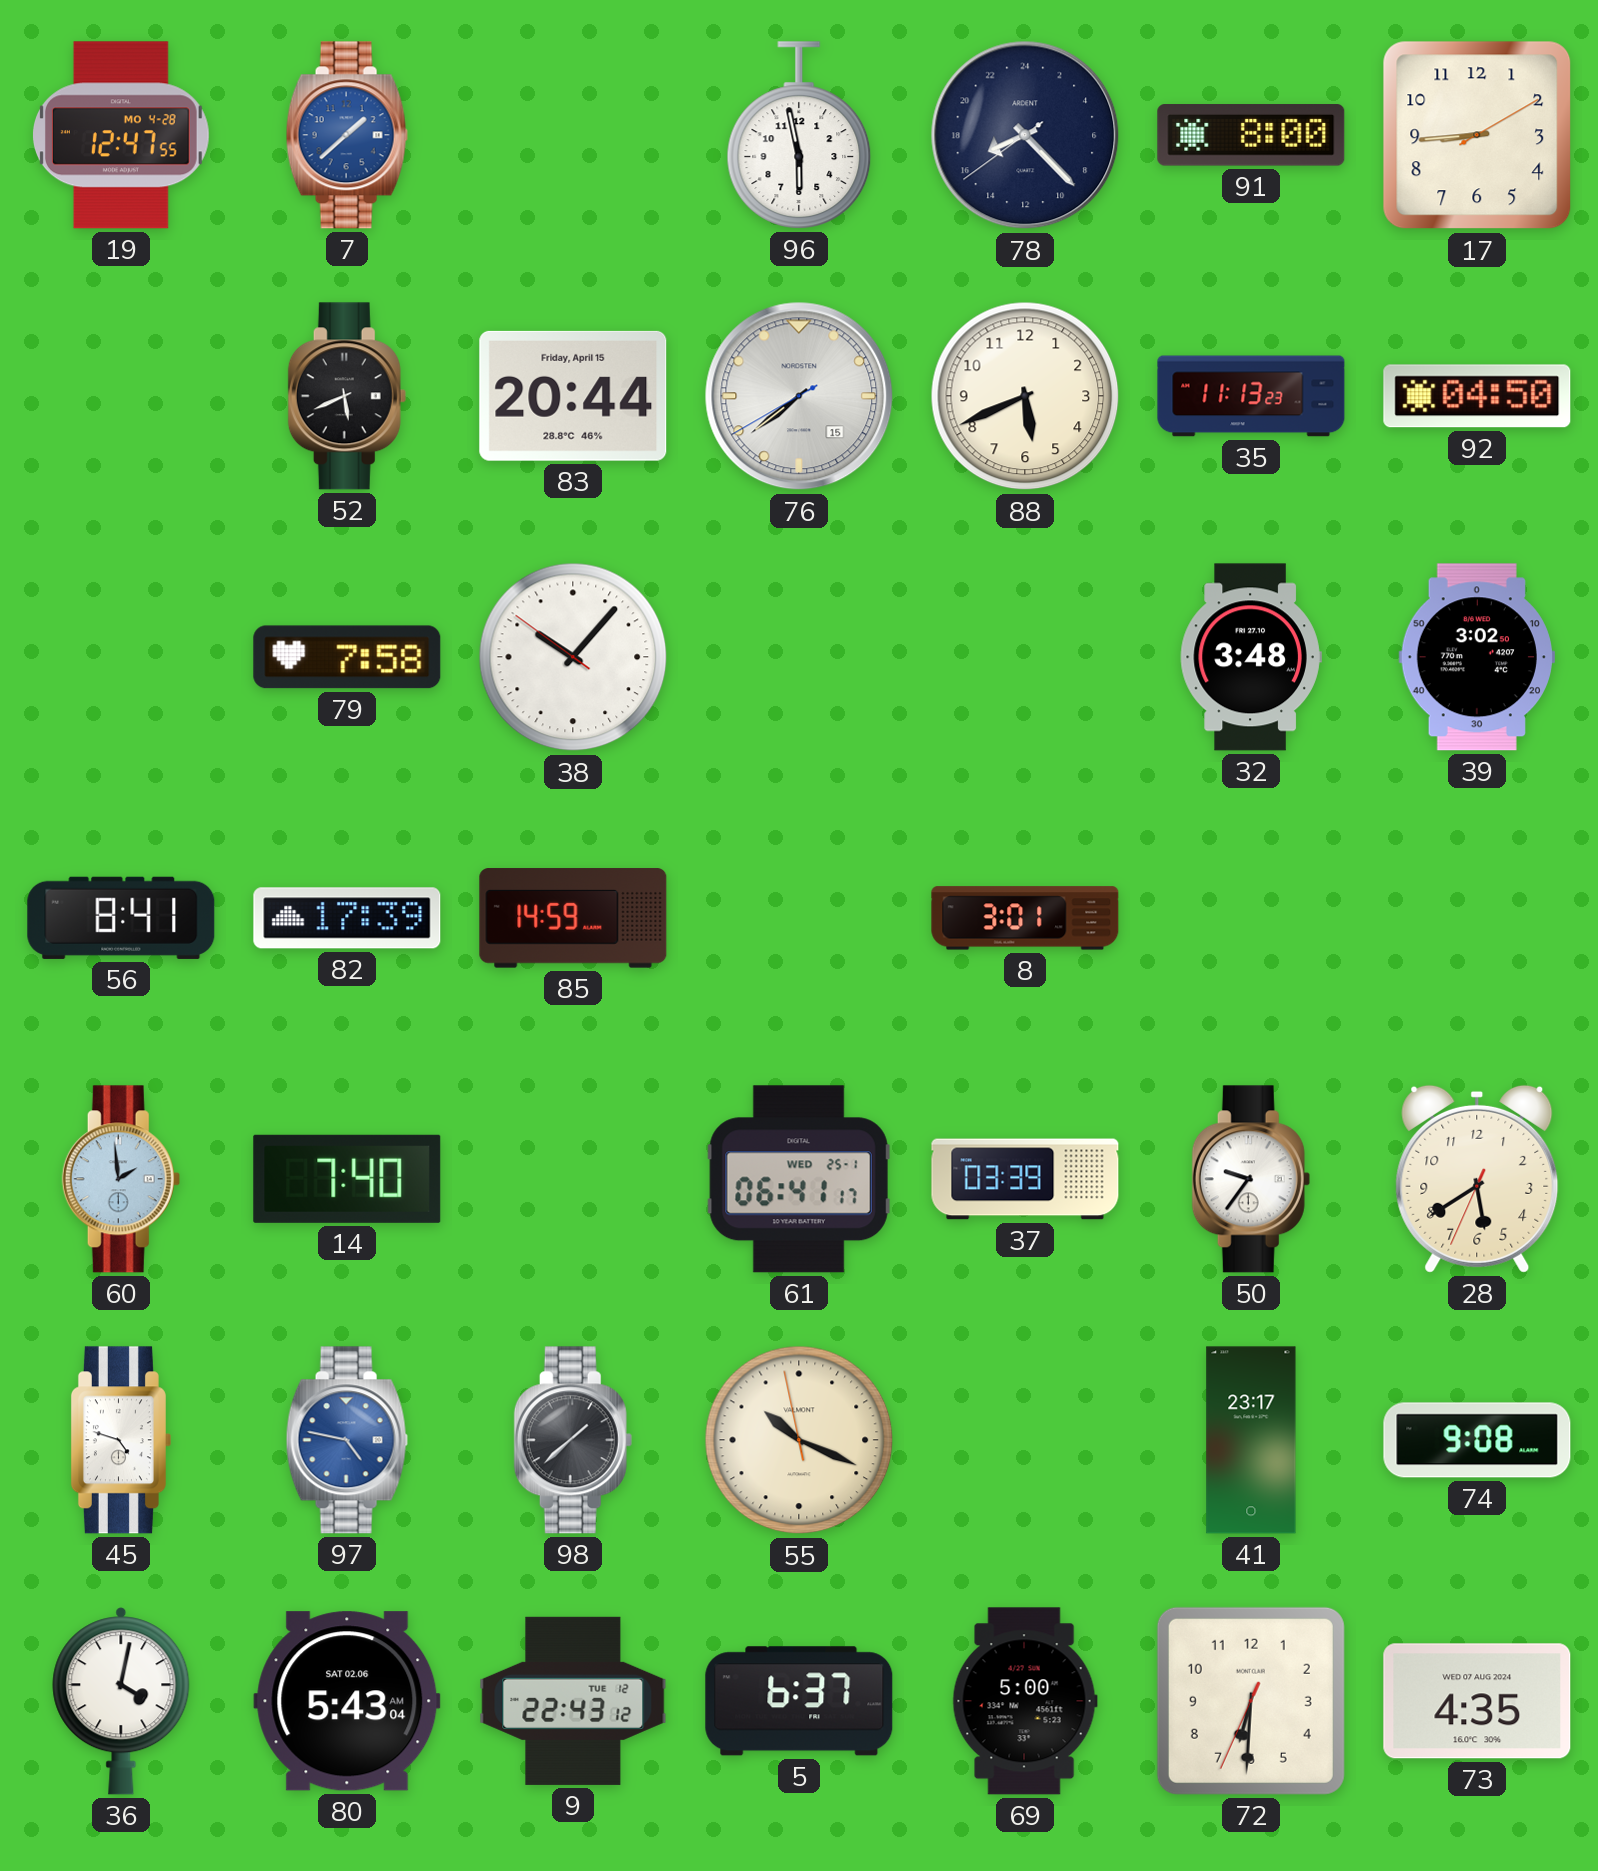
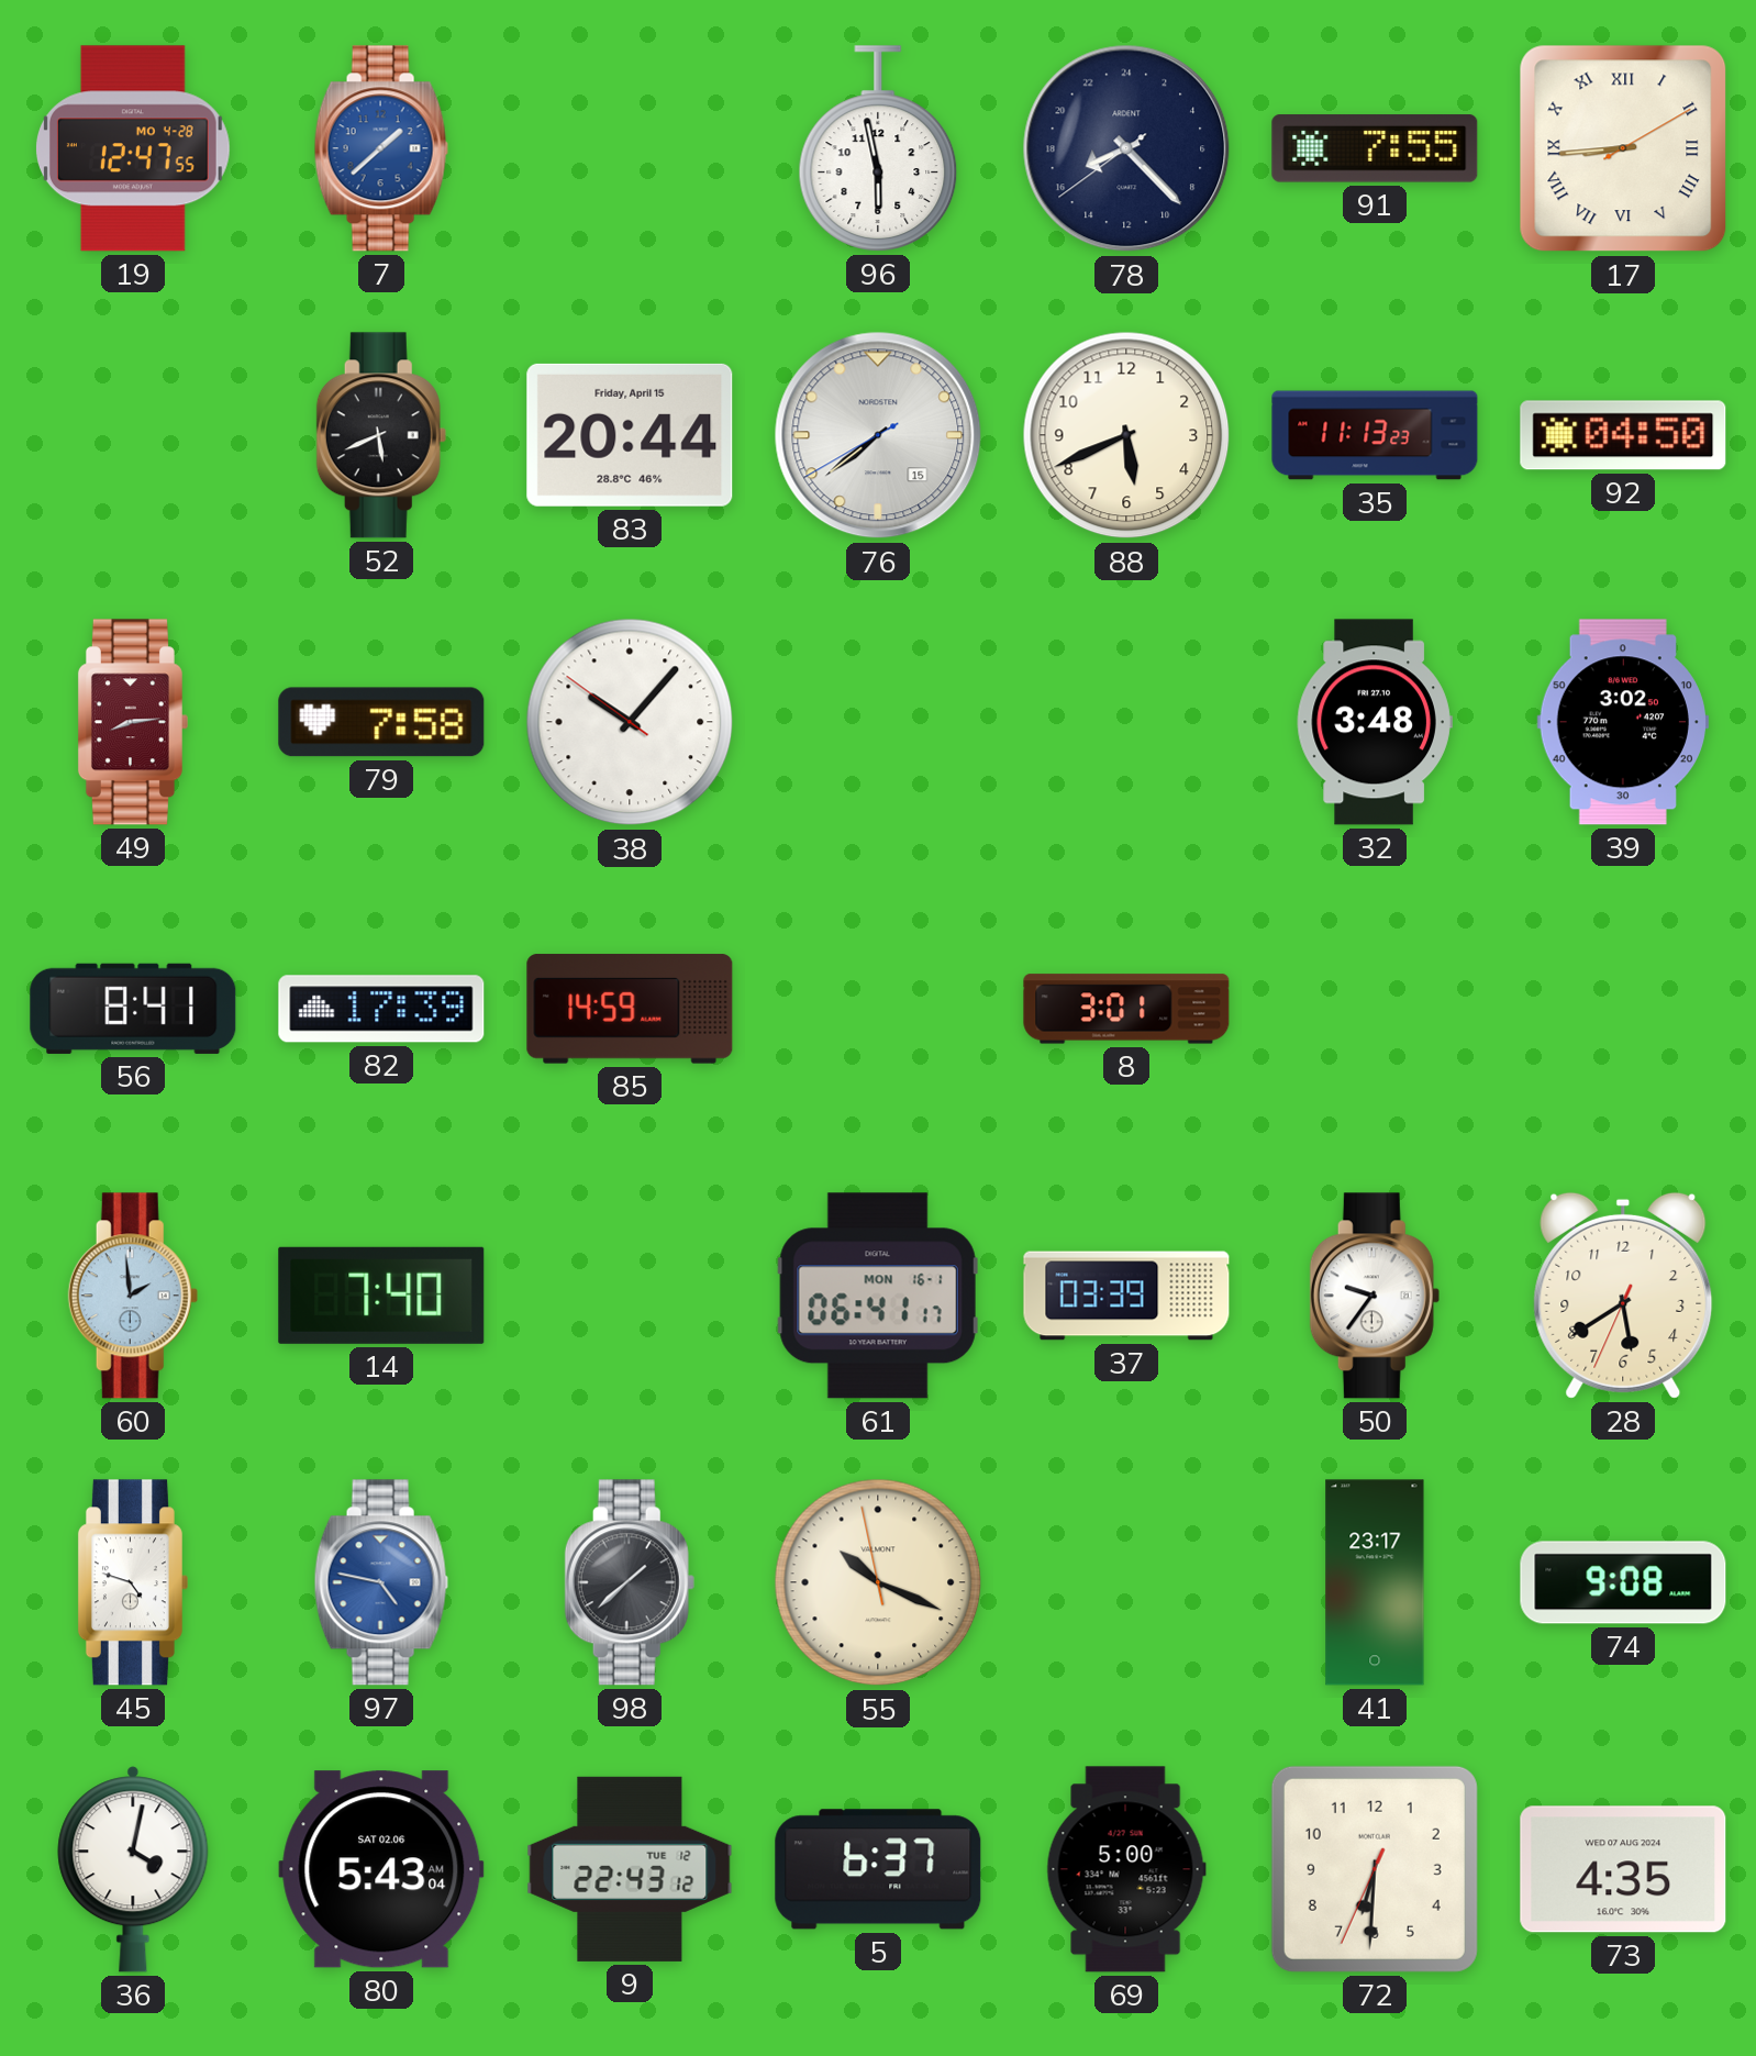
91: 8:00 -> 7:55 (1375, 148)
17 numerals: Arabic -> Roman (1623, 148)
49: none -> 8:14 (133, 722)
61 date: WED 25-1 -> MON 16-1 (878, 1296)
